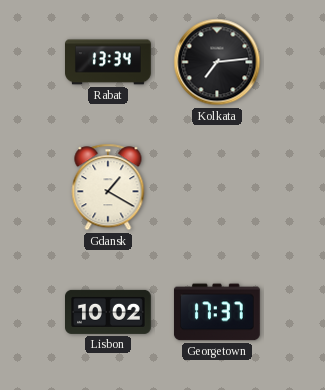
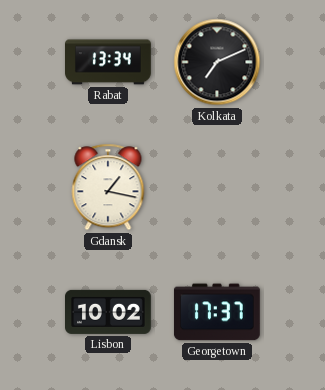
Kolkata: 7:14 -> 7:11 (217, 62)
Gdansk: 1:20 -> 1:17 (108, 187)
